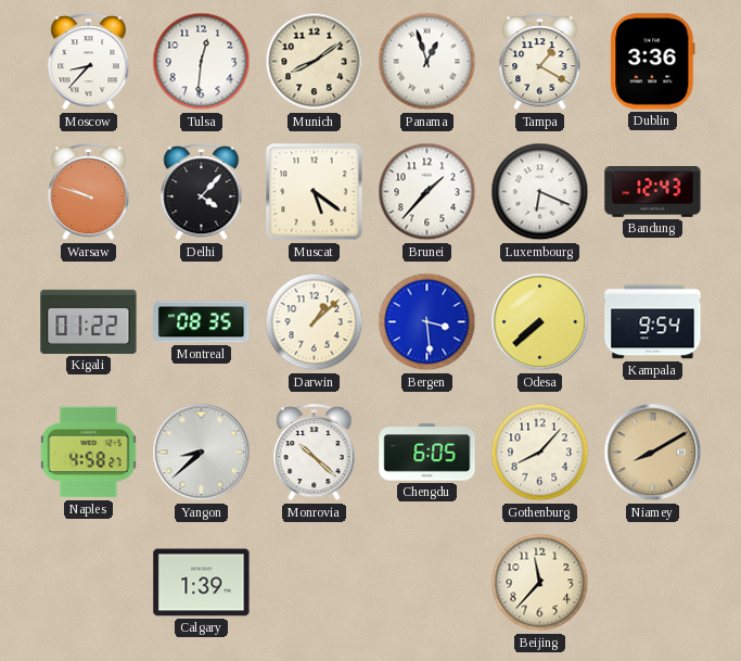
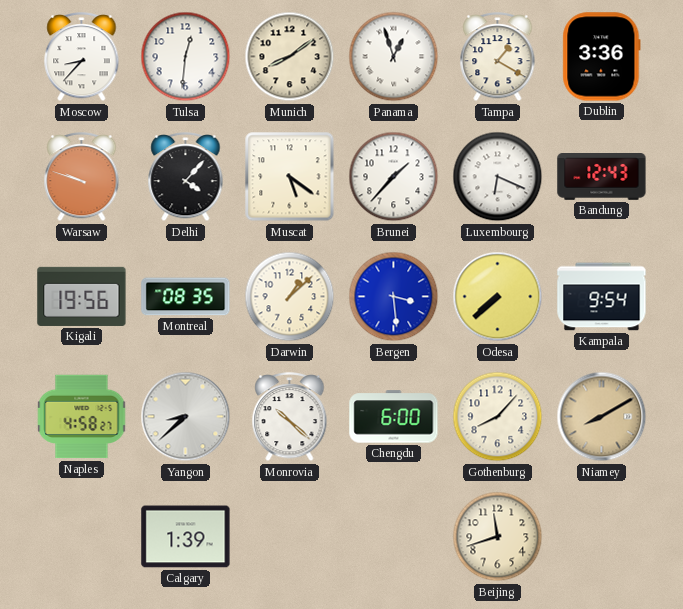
Kigali: 01:22 -> 19:56 (82, 296)
Chengdu: 6:05 -> 6:00 (394, 417)
Beijing: 11:37 -> 11:42 (498, 537)
